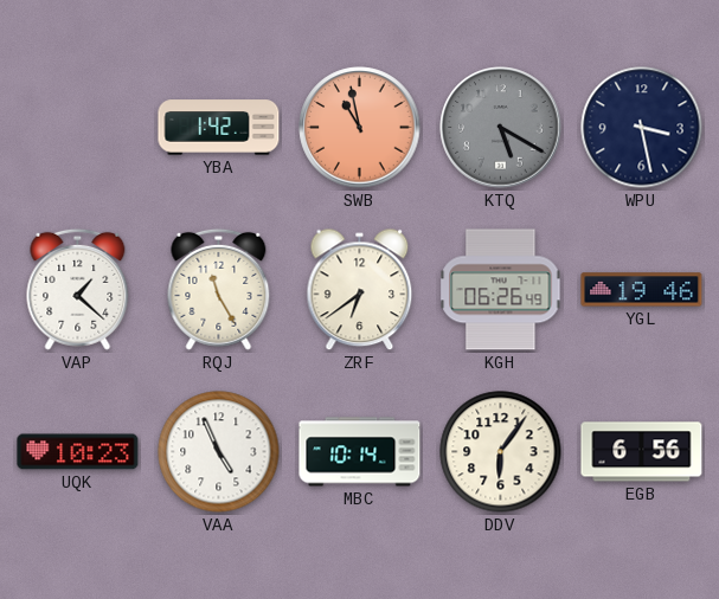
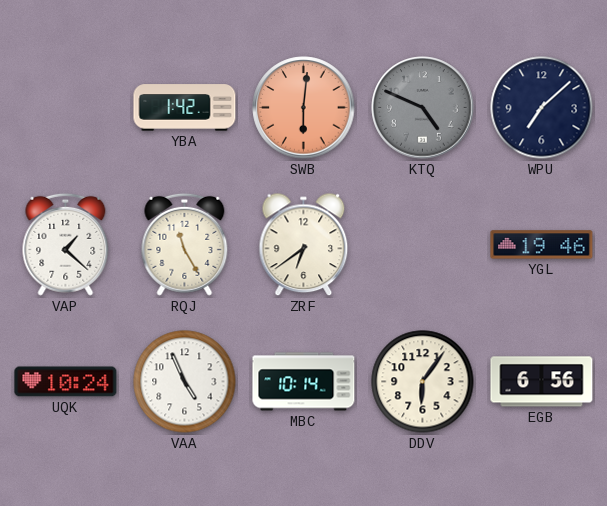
SWB: 10:58 -> 6:01 (304, 108)
KTQ: 5:20 -> 4:49 (423, 108)
WPU: 3:28 -> 7:08 (542, 108)
KGH: 06:26 -> none (501, 290)
UQK: 10:23 -> 10:24 (66, 382)
